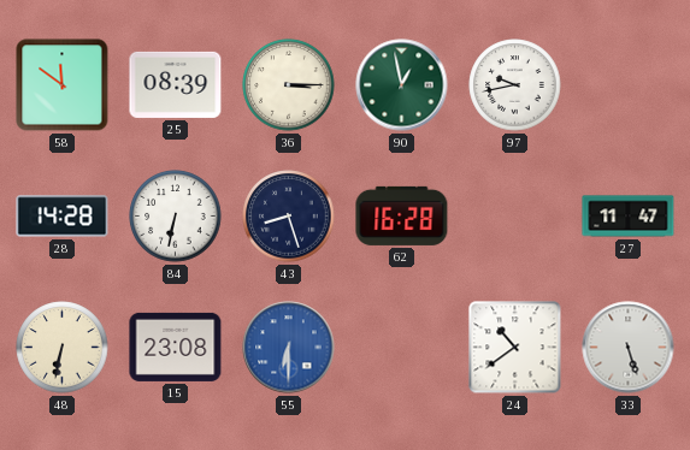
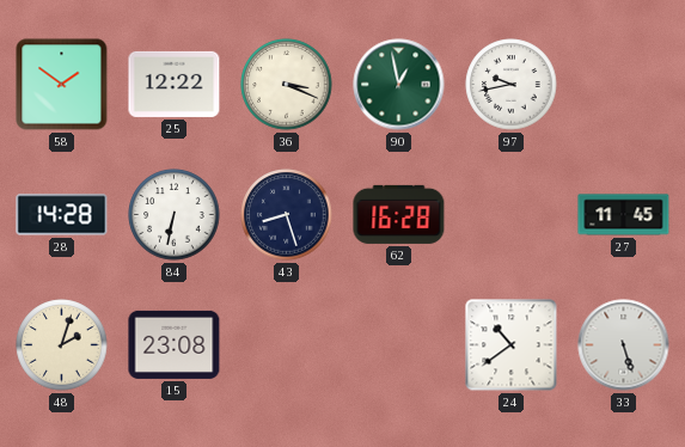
58: 11:51 -> 1:51 (62, 85)
25: 08:39 -> 12:22 (175, 84)
36: 3:15 -> 3:19 (287, 85)
27: 11:47 -> 11:45 (624, 215)
48: 6:32 -> 2:03 (62, 345)
55: 6:30 -> none (289, 348)
